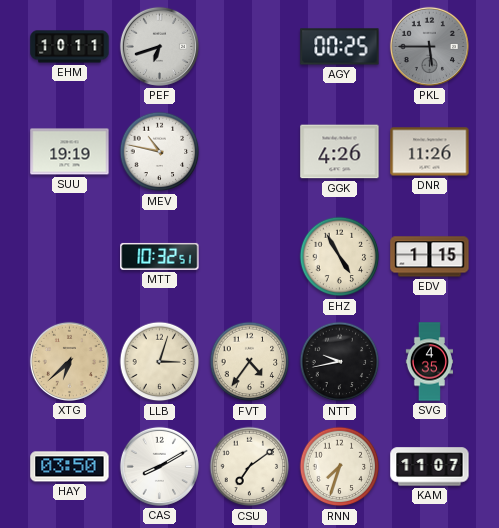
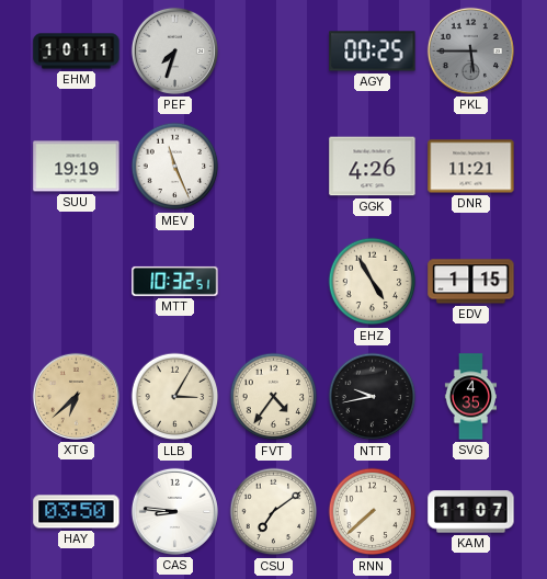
PEF: 6:42 -> 7:33 (174, 50)
MEV: 10:47 -> 11:26 (175, 167)
DNR: 11:26 -> 11:21 (471, 167)
LLB: 3:03 -> 3:05 (175, 397)
CAS: 8:10 -> 8:46 (174, 511)
RNN: 7:33 -> 7:38 (373, 512)
